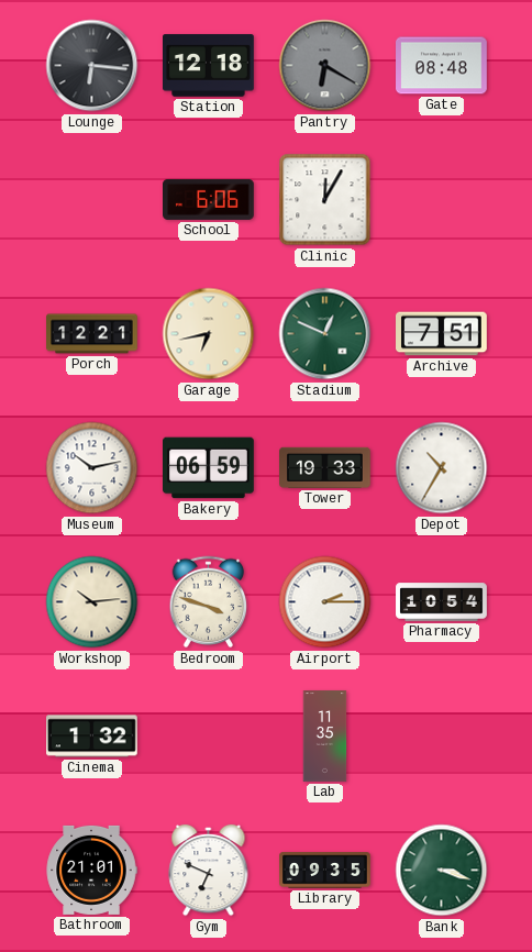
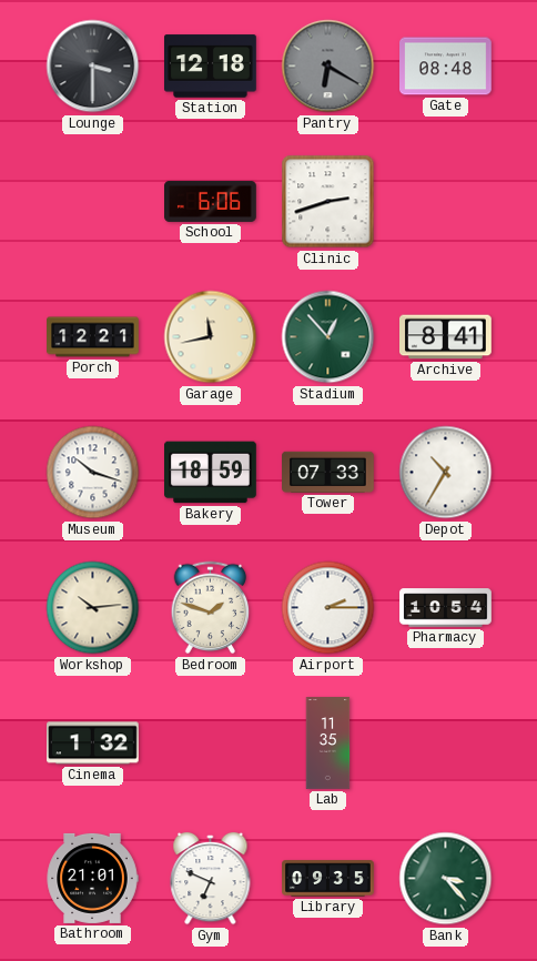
Lounge: 6:16 -> 3:30 (93, 67)
Clinic: 12:05 -> 2:42 (328, 202)
Garage: 6:43 -> 11:43 (211, 337)
Stadium: 12:49 -> 12:53 (328, 337)
Archive: 7:51 -> 8:41 (446, 337)
Museum: 10:13 -> 10:18 (93, 473)
Bakery: 06:59 -> 18:59 (211, 473)
Tower: 19:33 -> 07:33 (328, 472)
Bedroom: 3:48 -> 1:48 (211, 608)
Bank: 3:18 -> 3:23 (446, 879)
